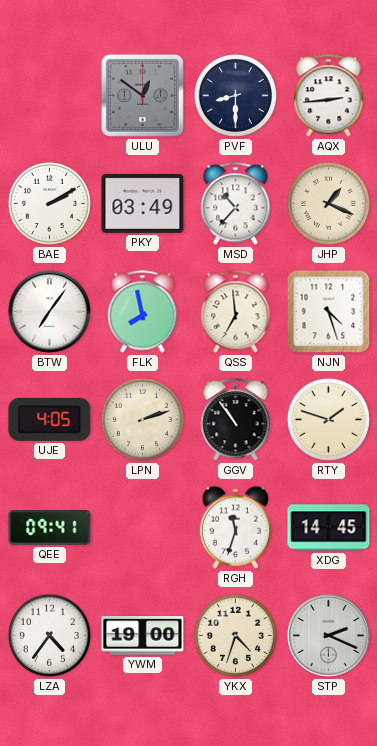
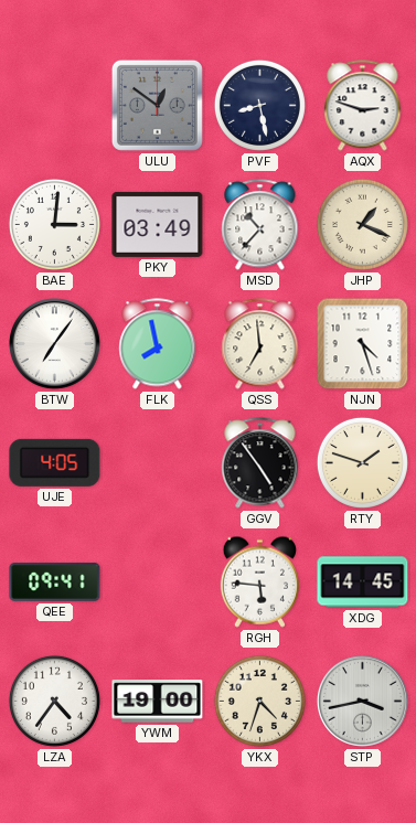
PVF: 8:30 -> 8:28 (259, 105)
AQX: 2:44 -> 2:48 (363, 106)
BAE: 2:10 -> 3:01 (54, 224)
LPN: 2:12 -> none (142, 419)
GGV: 10:54 -> 4:54 (260, 463)
RGH: 11:33 -> 5:46 (259, 581)
STP: 2:19 -> 3:43 (362, 701)
